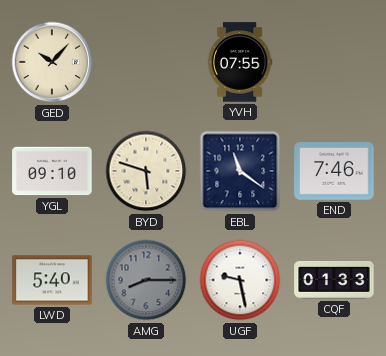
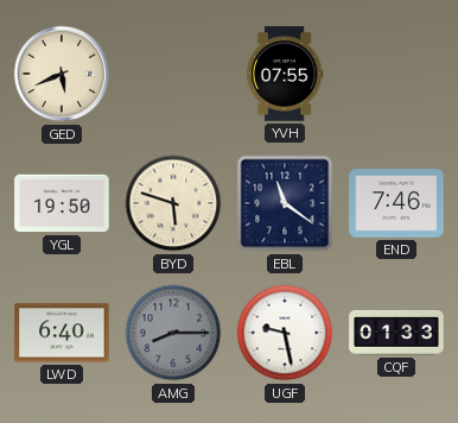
GED: 10:07 -> 5:41 (62, 74)
YGL: 09:10 -> 19:50 (62, 203)
LWD: 5:40 -> 6:40 (62, 333)
